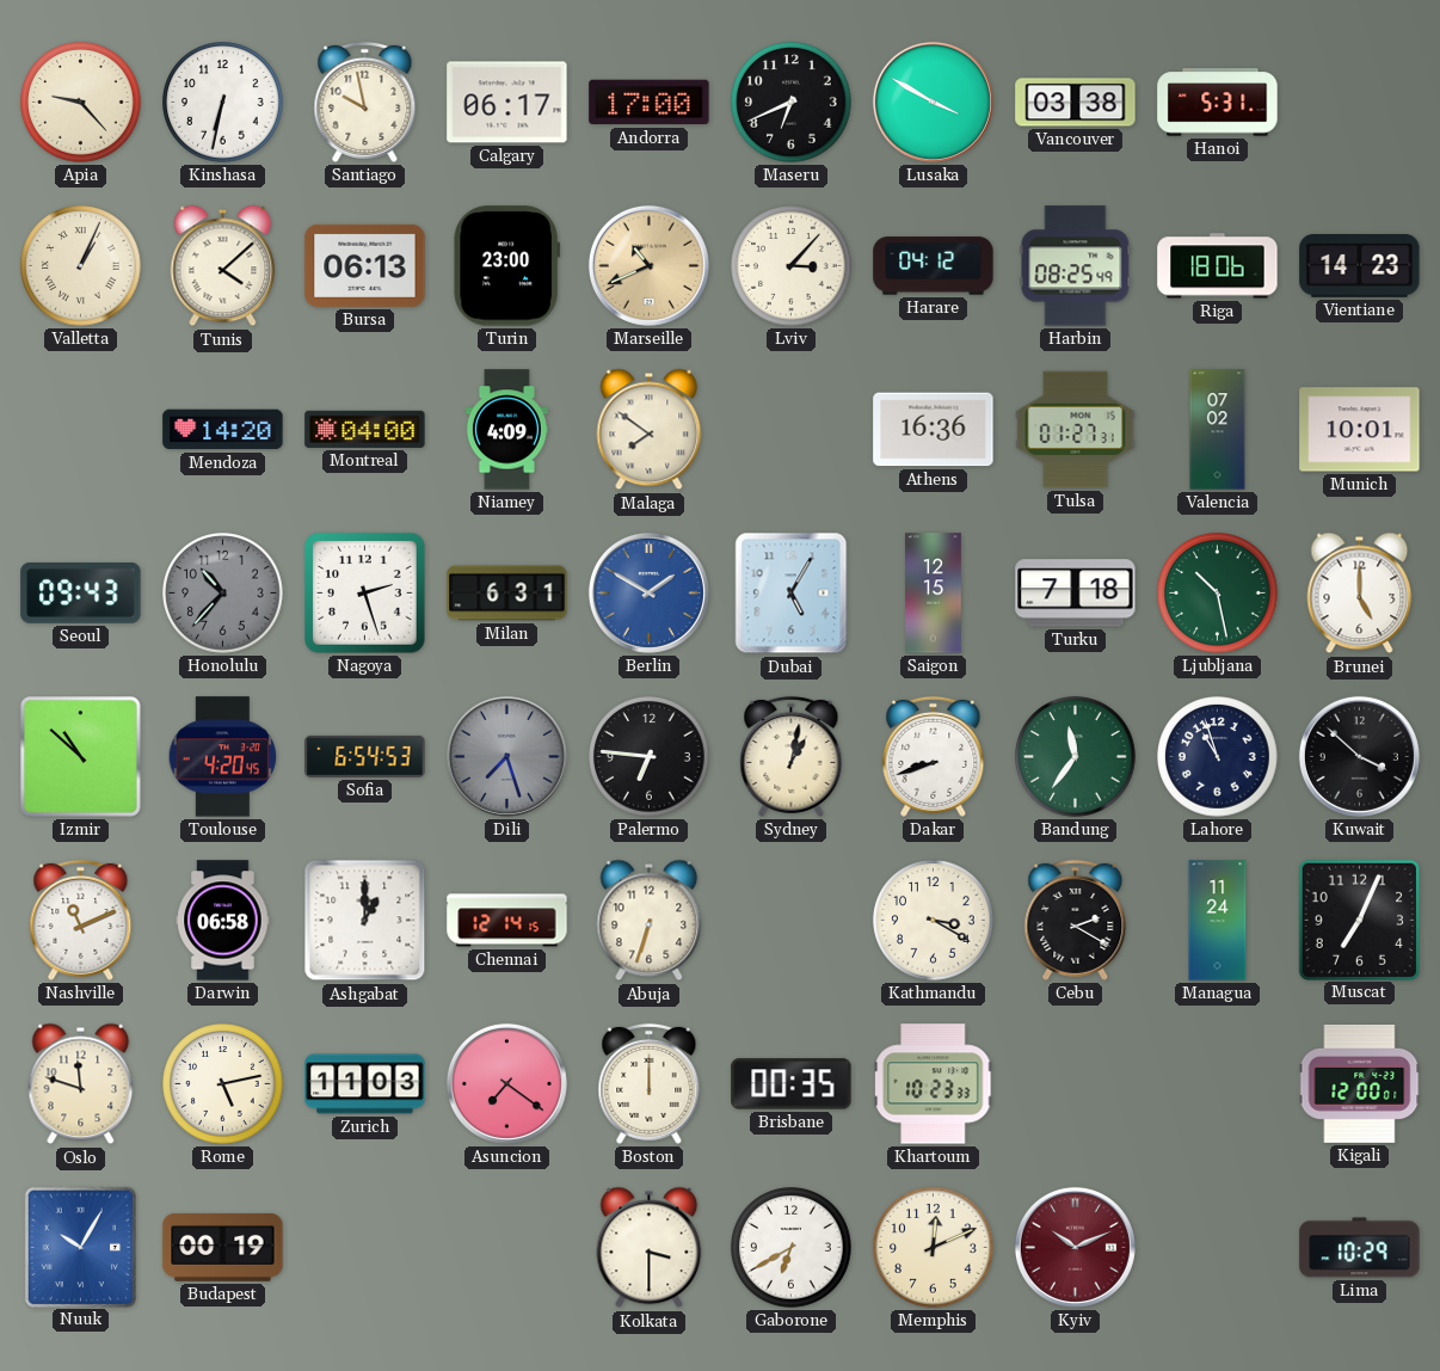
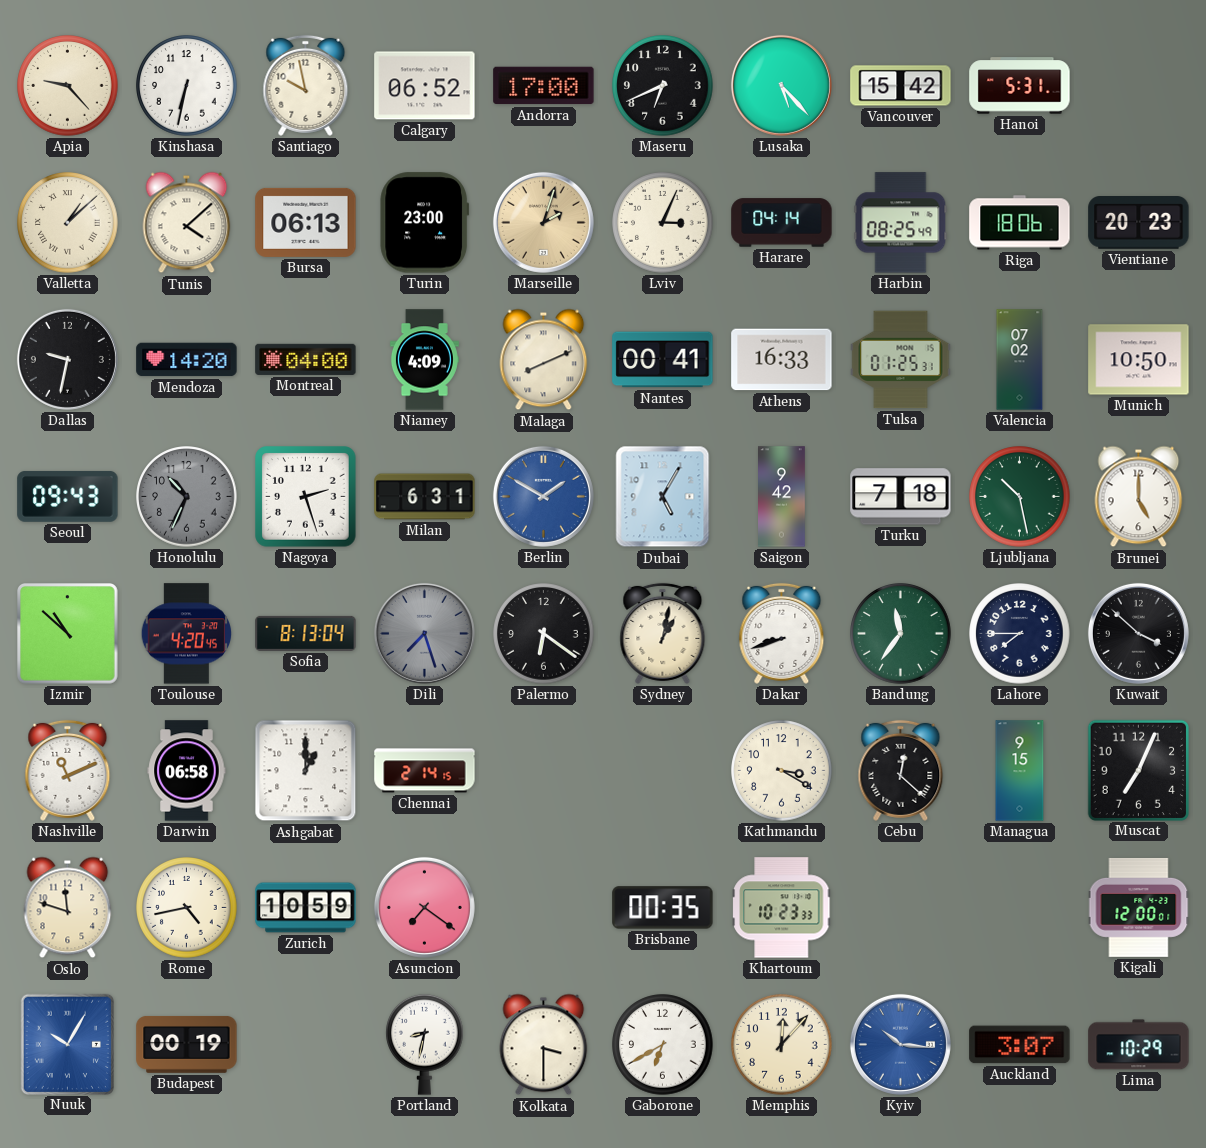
Calgary: 06:17 -> 06:52 (425, 86)
Lusaka: 3:50 -> 5:23 (781, 85)
Vancouver: 03:38 -> 15:42 (901, 86)
Valletta: 1:04 -> 1:08 (68, 223)
Marseille: 10:41 -> 2:03 (543, 222)
Lviv: 3:07 -> 3:04 (663, 223)
Harare: 04:12 -> 04:14 (782, 223)
Vientiane: 14:23 -> 20:23 (1139, 223)
Dallas: none -> 9:32 (67, 359)
Malaga: 7:51 -> 8:11 (544, 360)
Nantes: none -> 00:41 (663, 360)
Athens: 16:36 -> 16:33 (782, 360)
Tulsa: 01:27 -> 01:25 (901, 360)
Munich: 10:01 -> 10:50 (1139, 360)
Honolulu: 10:37 -> 10:34 (187, 497)
Saigon: 12:15 -> 9:42 (782, 497)
Sofia: 6:54 -> 8:13 (306, 633)
Palermo: 6:46 -> 6:21 (544, 634)
Lahore: 10:57 -> 7:45 (1020, 634)
Chennai: 12:14 -> 2:14 (425, 771)
Abuja: 6:33 -> none (650, 921)
Cebu: 2:20 -> 12:22 (901, 770)
Managua: 11:24 -> 9:15 (1020, 771)
Rome: 5:13 -> 4:43 (187, 908)
Zurich: 11:03 -> 10:59 (306, 908)
Boston: 12:00 -> none (650, 1083)
Portland: none -> 8:32 (425, 1044)
Memphis: 12:11 -> 12:07 (782, 1045)
Kyiv: 10:11 -> 10:16 (900, 1044)
Kyiv dial: burgundy -> blue (900, 1044)
Auckland: none -> 3:07 (1020, 1045)
